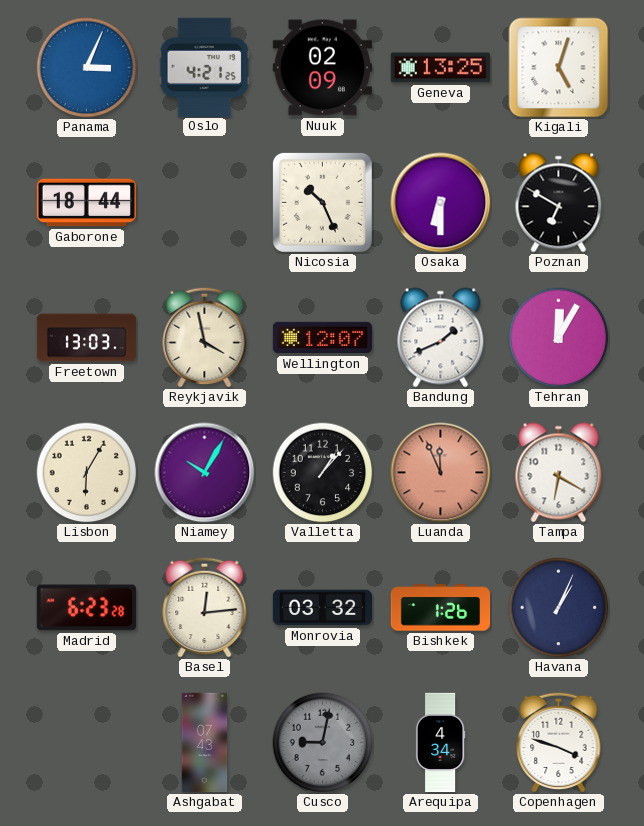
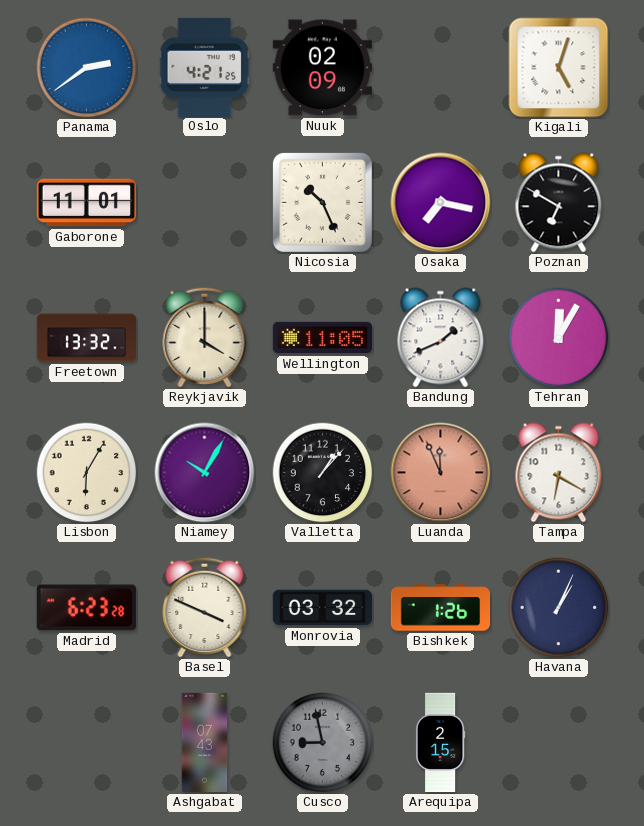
Panama: 3:04 -> 2:39 (87, 68)
Geneva: 13:25 -> none (440, 68)
Gaborone: 18:44 -> 11:01 (86, 203)
Osaka: 6:30 -> 7:17 (441, 203)
Freetown: 13:03 -> 13:32 (87, 338)
Reykjavik: 3:58 -> 4:00 (205, 337)
Wellington: 12:07 -> 11:05 (322, 338)
Basel: 12:14 -> 3:49 (205, 607)
Cusco: 9:02 -> 8:58 (323, 743)
Arequipa: 4:34 -> 2:15 (440, 743)
Copenhagen: 3:48 -> none (559, 742)
